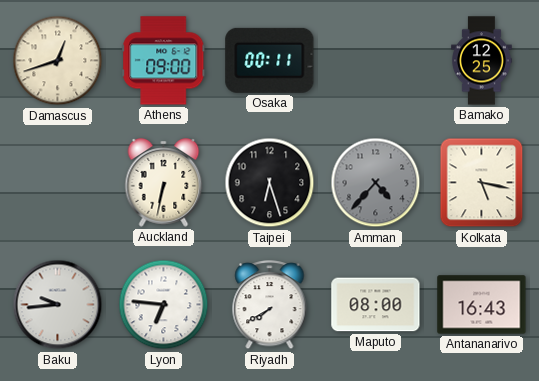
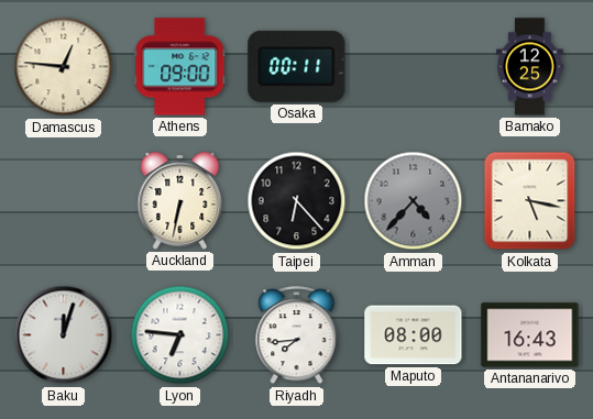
Damascus: 12:42 -> 12:46 (64, 67)
Taipei: 6:27 -> 6:23 (297, 201)
Baku: 9:44 -> 12:03 (64, 335)
Riyadh: 7:40 -> 7:44 (297, 335)
